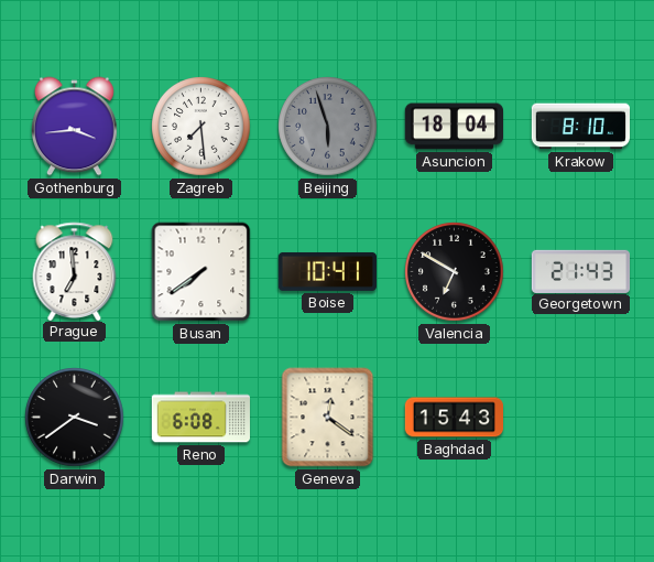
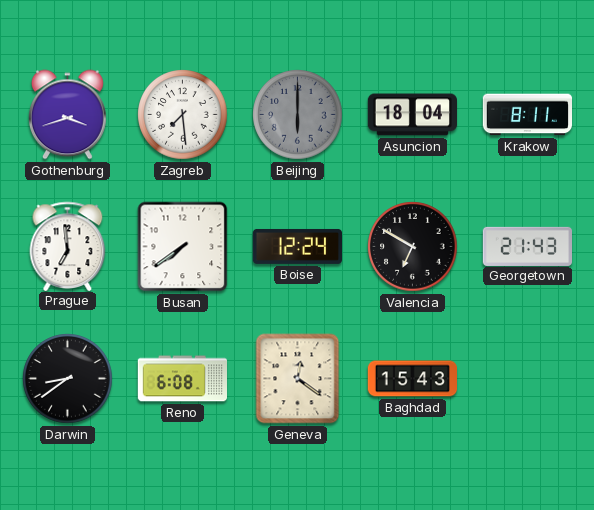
Gothenburg: 3:44 -> 3:42 (67, 115)
Beijing: 5:57 -> 6:00 (298, 115)
Krakow: 8:10 -> 8:11 (527, 115)
Boise: 10:41 -> 12:24 (297, 246)
Darwin: 3:39 -> 8:39 (68, 379)
